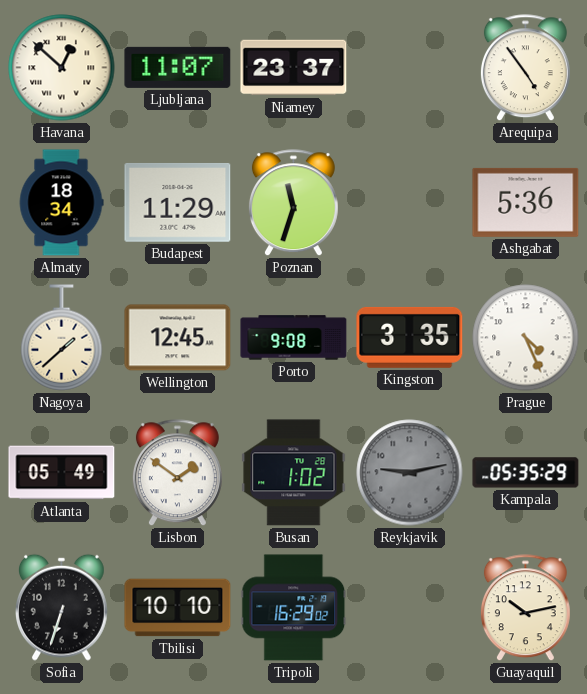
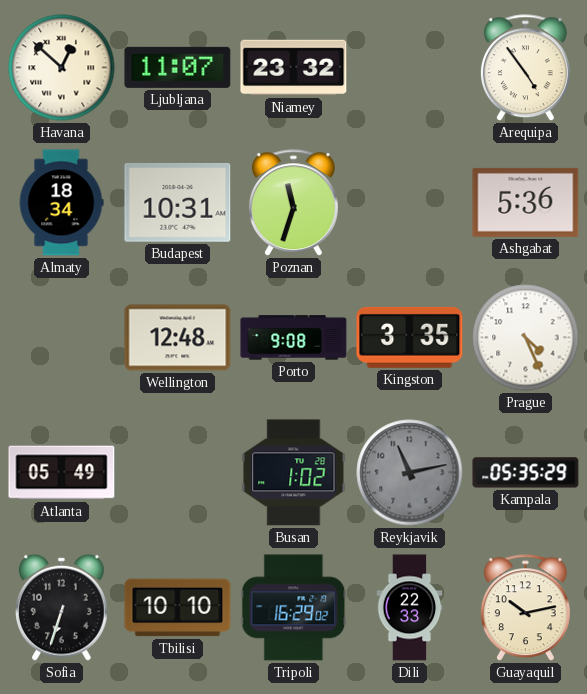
Niamey: 23:37 -> 23:32 (294, 68)
Budapest: 11:29 -> 10:31 (178, 202)
Nagoya: 1:38 -> none (62, 338)
Wellington: 12:45 -> 12:48 (178, 338)
Lisbon: 1:51 -> none (177, 473)
Reykjavik: 9:13 -> 11:13 (410, 473)
Dili: none -> 22:33 (410, 608)
